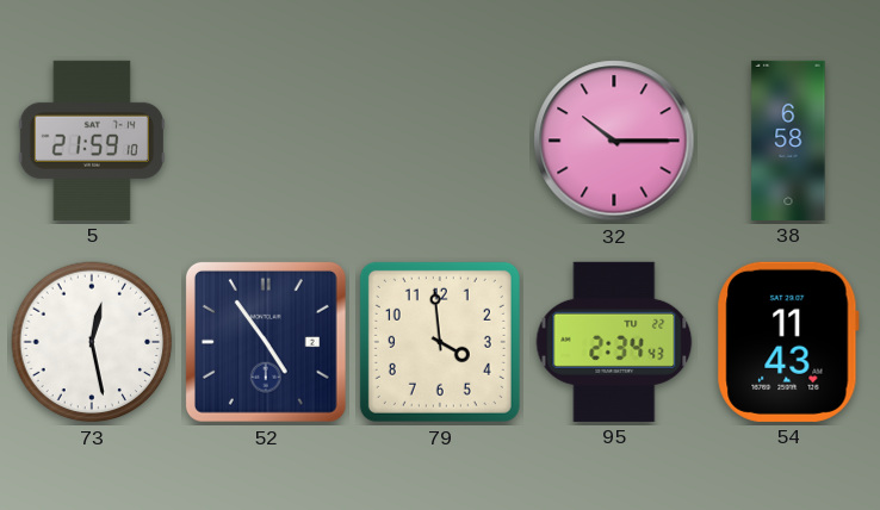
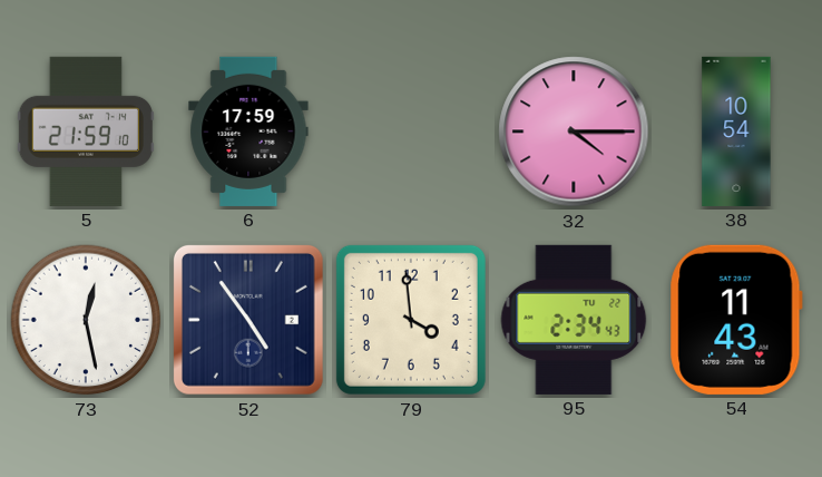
6: none -> 17:59 (248, 132)
32: 10:15 -> 4:15 (574, 132)
38: 6:58 -> 10:54 (736, 132)
